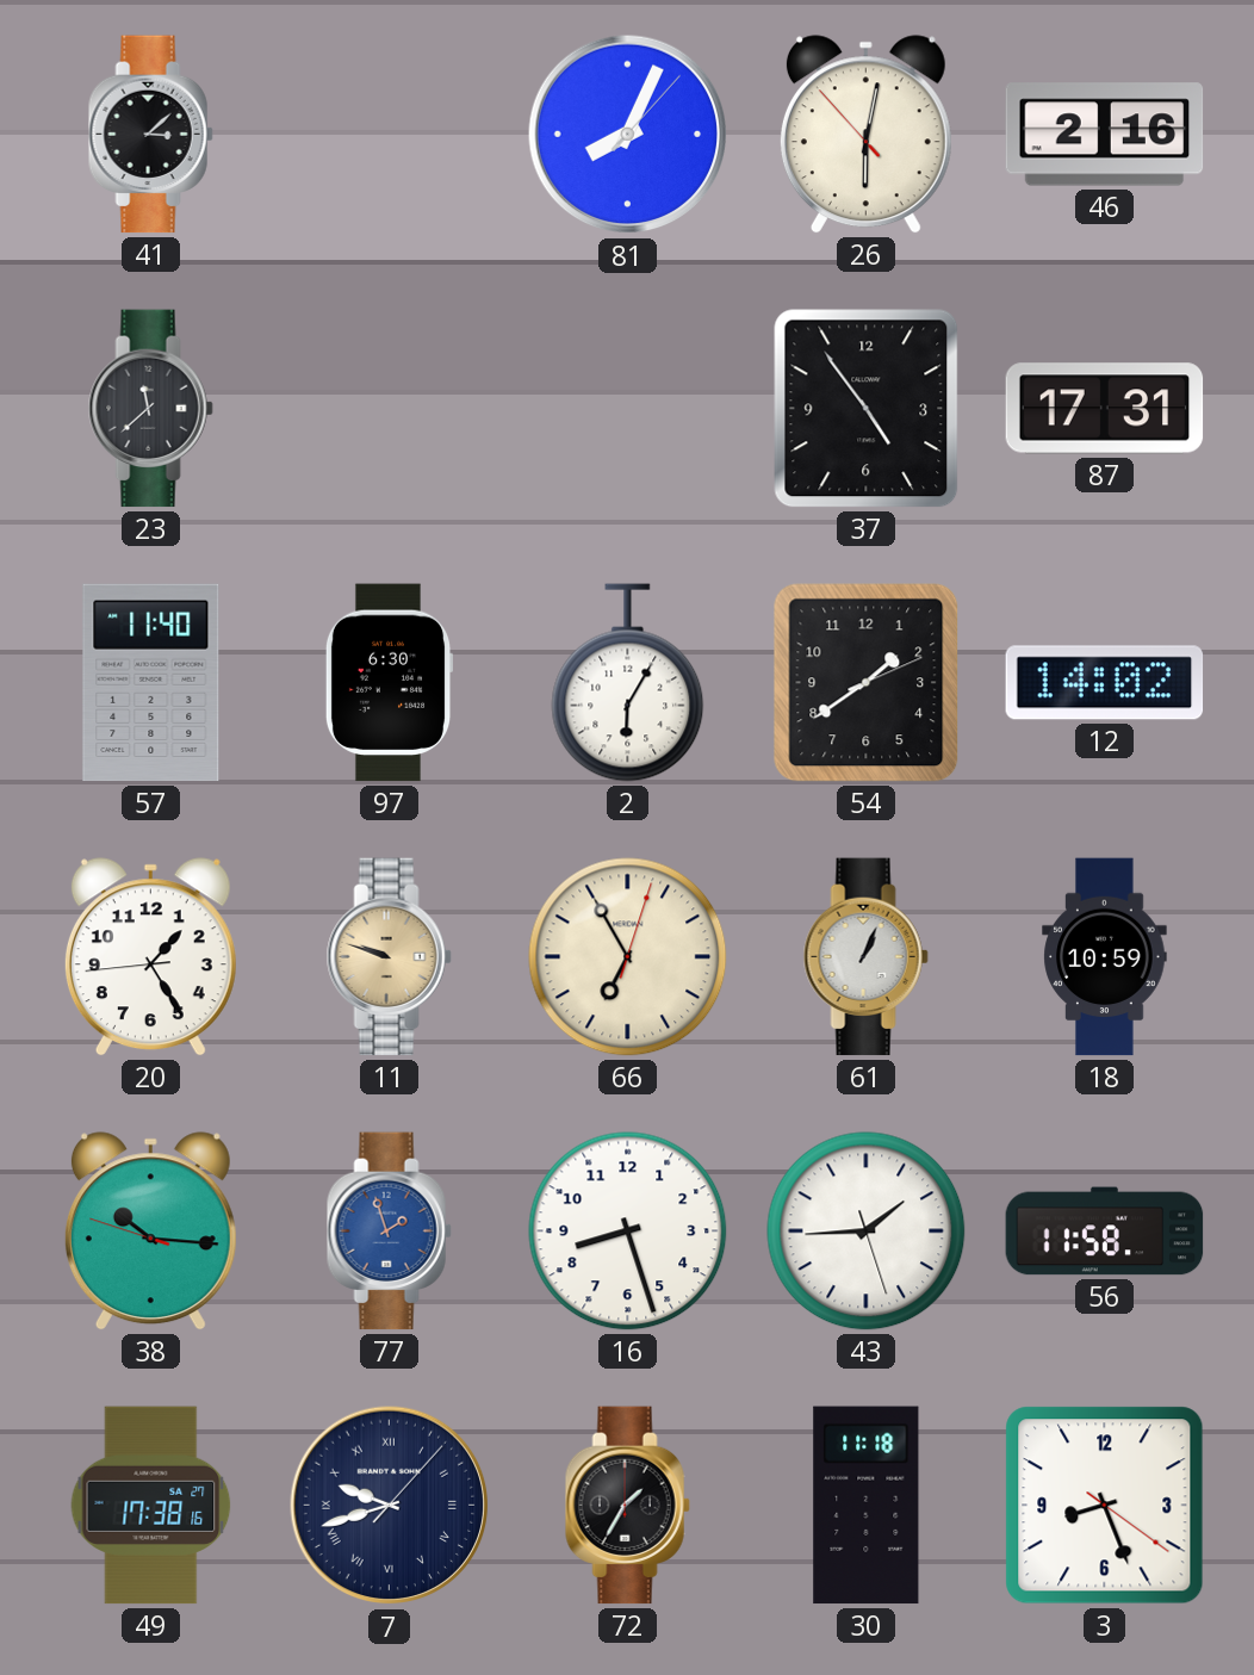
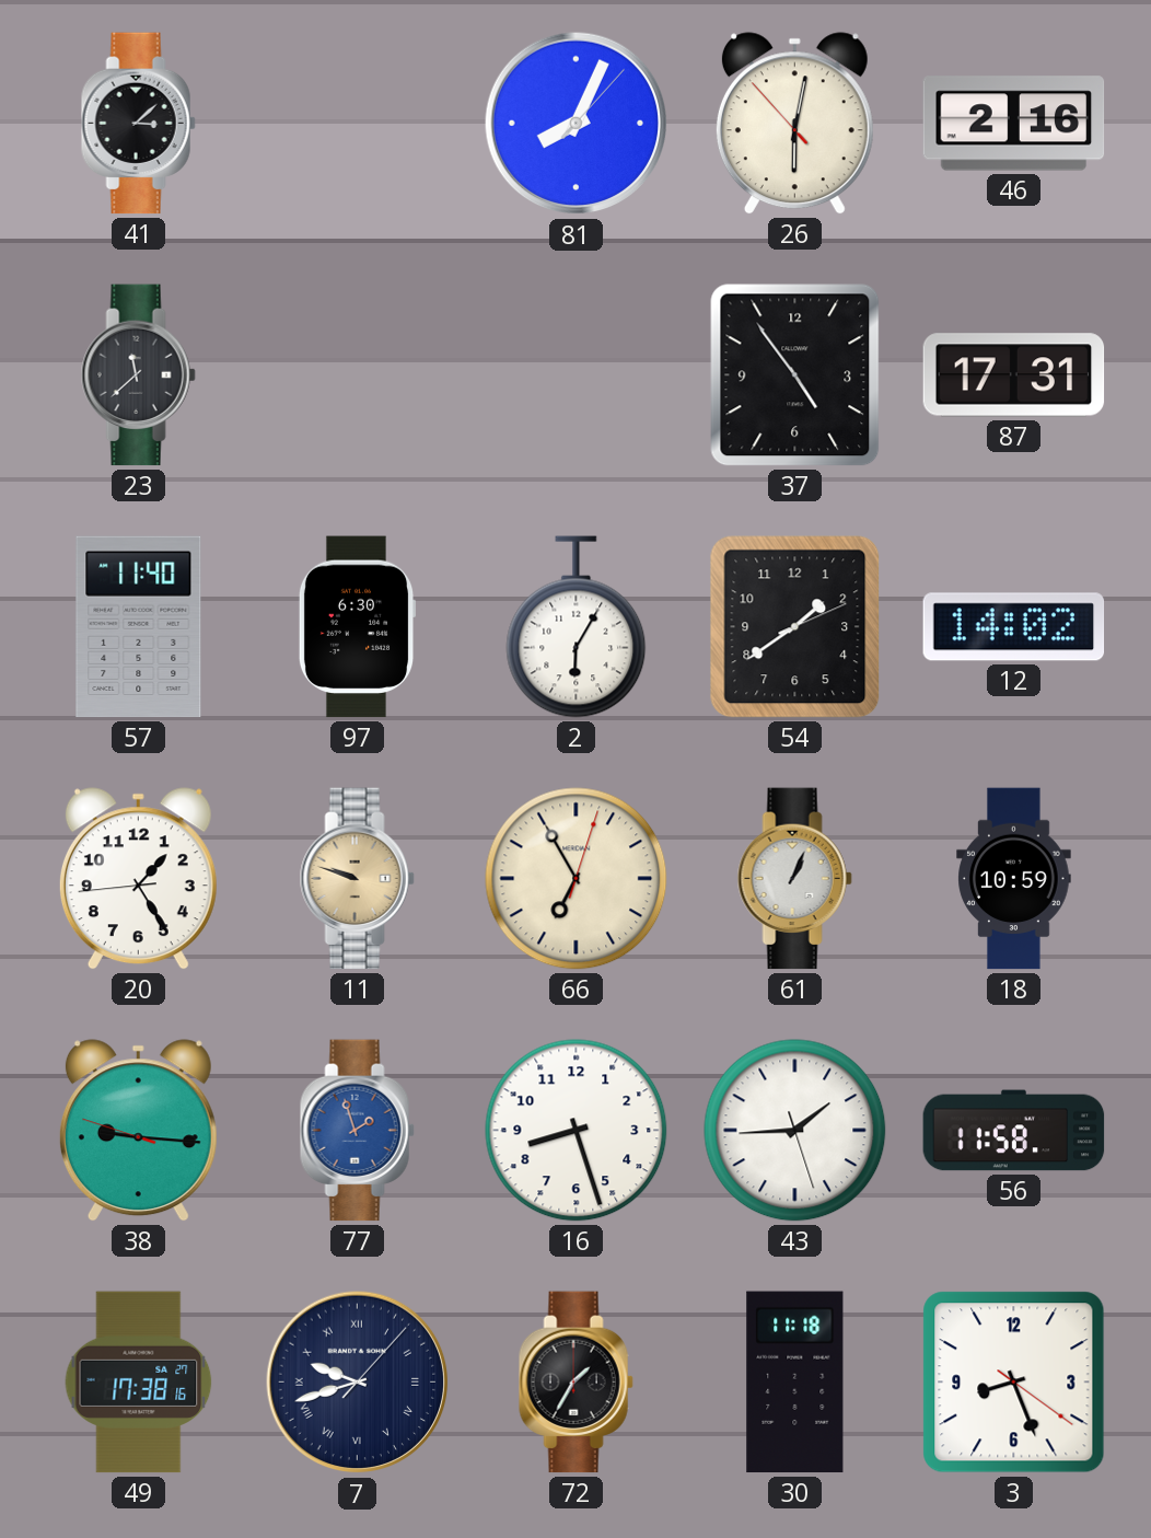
38: 10:15 -> 9:15 (138, 1131)
